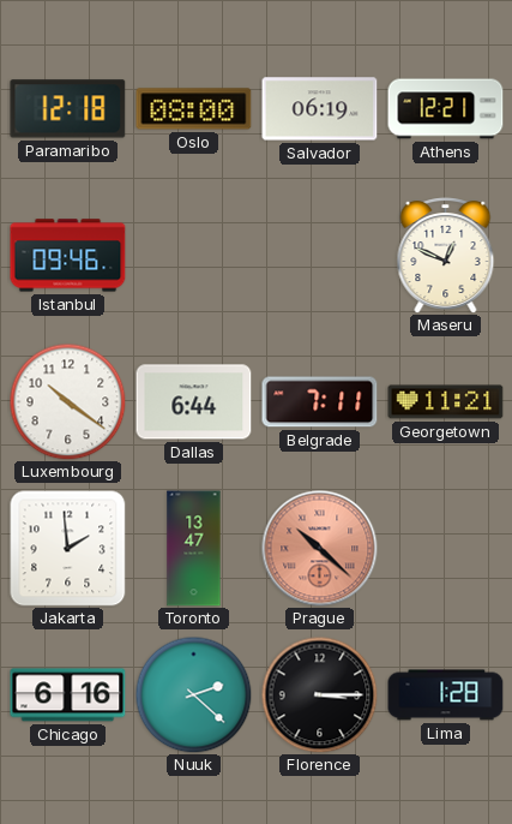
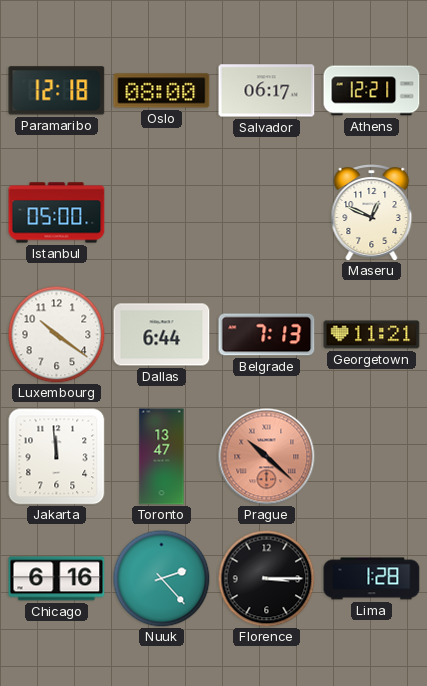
Salvador: 06:19 -> 06:17 (267, 91)
Istanbul: 09:46 -> 05:00 (57, 213)
Belgrade: 7:11 -> 7:13 (267, 335)
Jakarta: 1:59 -> 11:59 (57, 457)
Nuuk: 2:22 -> 2:23 (161, 578)
